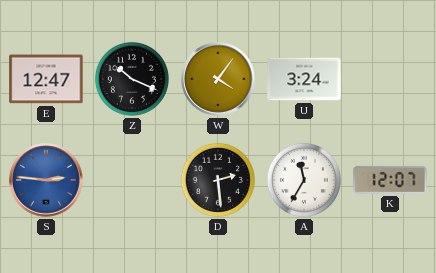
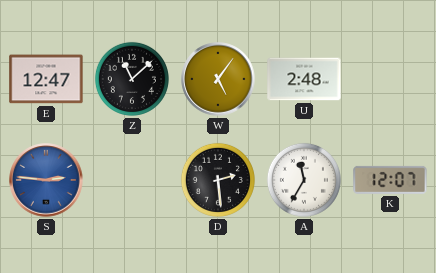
Z: 10:19 -> 11:08 (132, 79)
W: 4:06 -> 5:06 (218, 79)
U: 3:24 -> 2:48 (304, 79)
